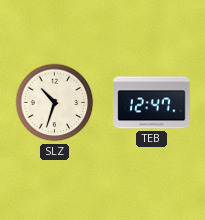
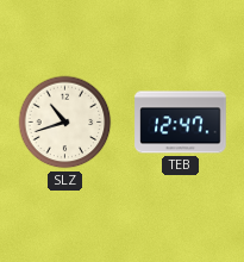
SLZ: 10:33 -> 10:42 (65, 123)
